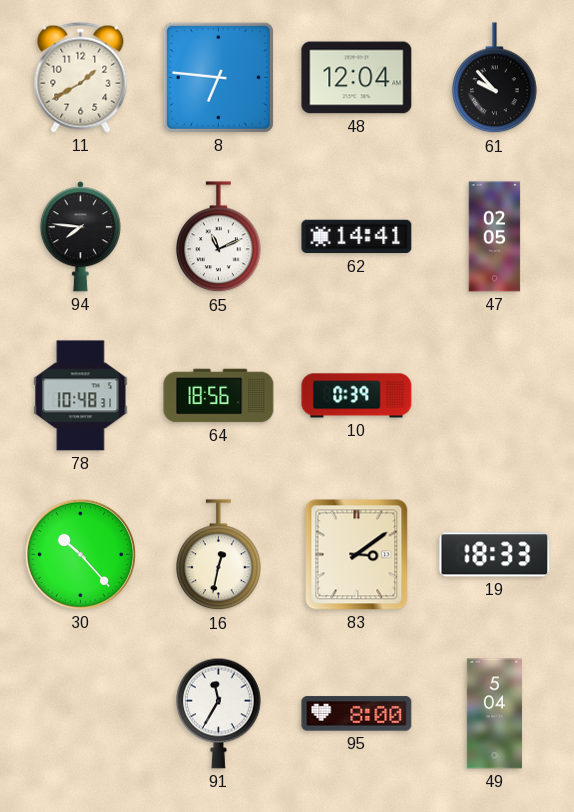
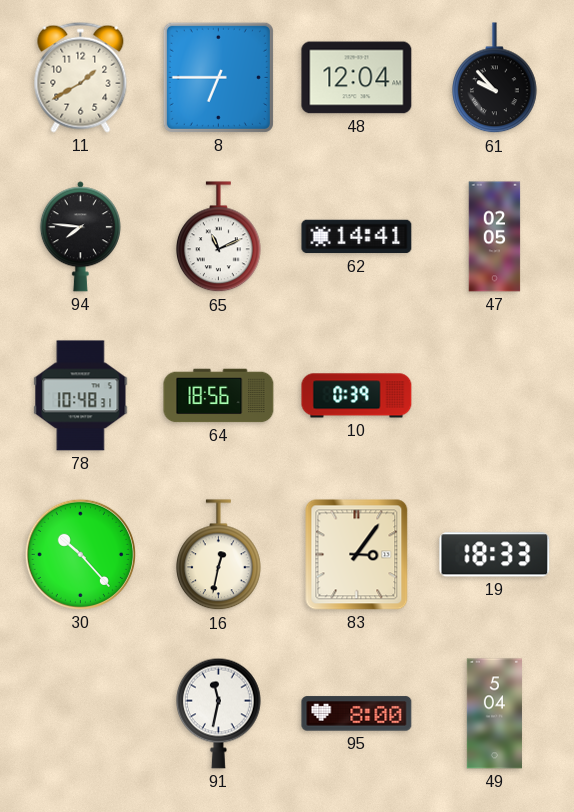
8: 6:46 -> 6:45 (218, 77)
83: 3:09 -> 3:06 (357, 555)
91: 11:35 -> 11:32 (219, 713)
